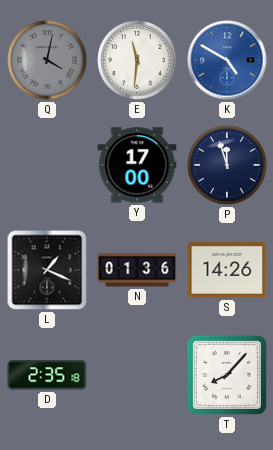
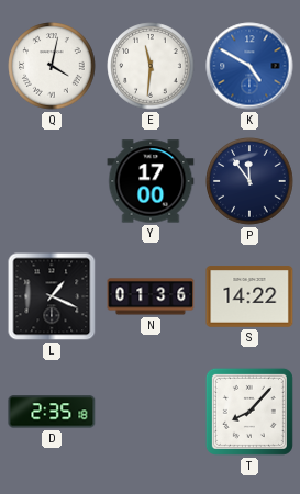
Q dial: grey -> white (52, 66)
P: 11:57 -> 11:54 (249, 181)
S: 14:26 -> 14:22 (249, 296)
